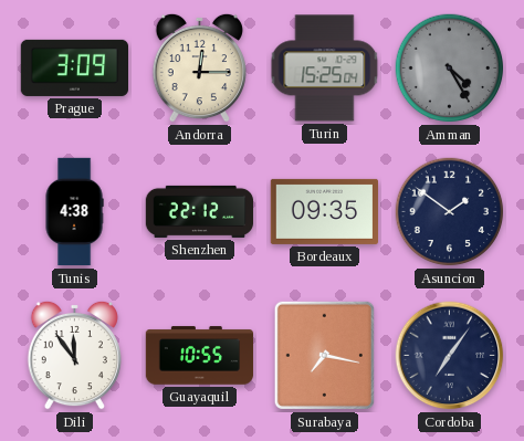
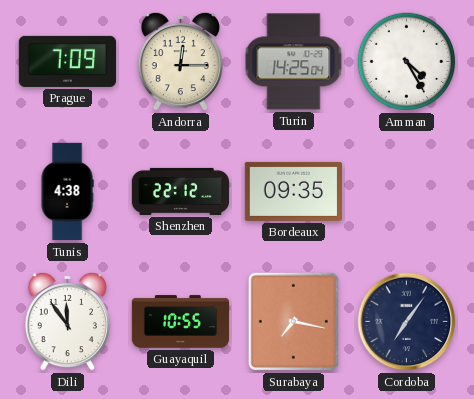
Prague: 3:09 -> 7:09 (67, 61)
Turin: 15:25 -> 14:25 (294, 62)
Amman dial: grey -> white (407, 62)
Asuncion: 1:51 -> none (450, 212)
